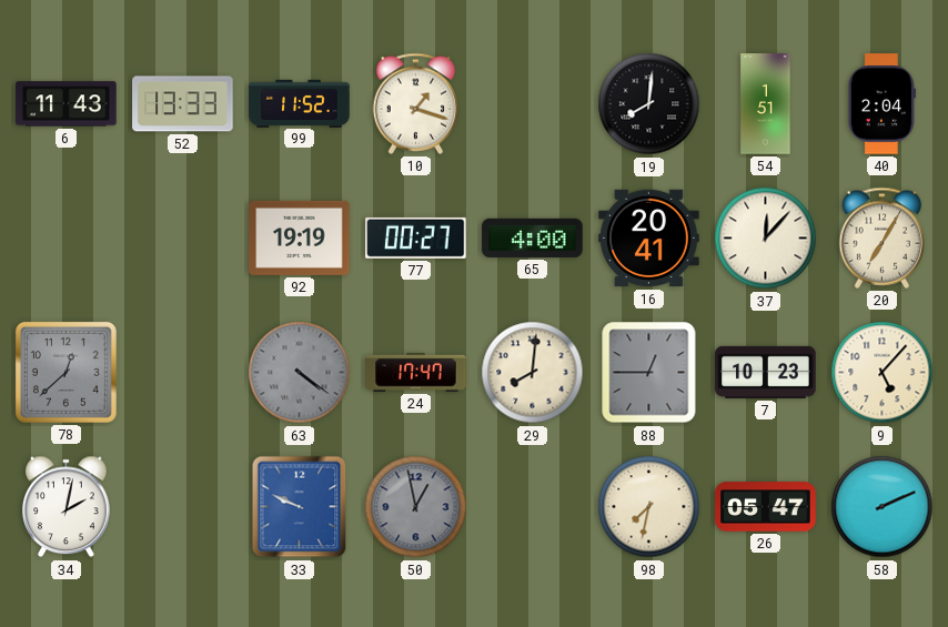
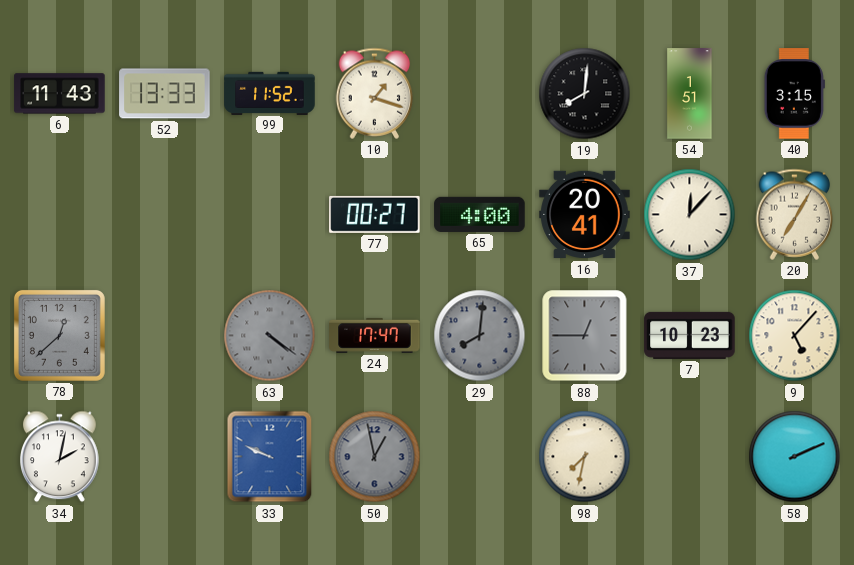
40: 2:04 -> 3:15 (794, 94)
92: 19:19 -> none (300, 237)
29 dial: cream -> grey (480, 336)
26: 05:47 -> none (766, 507)
